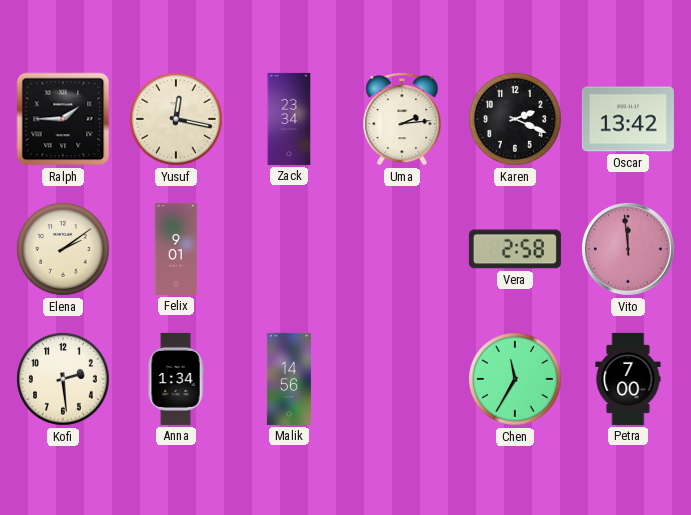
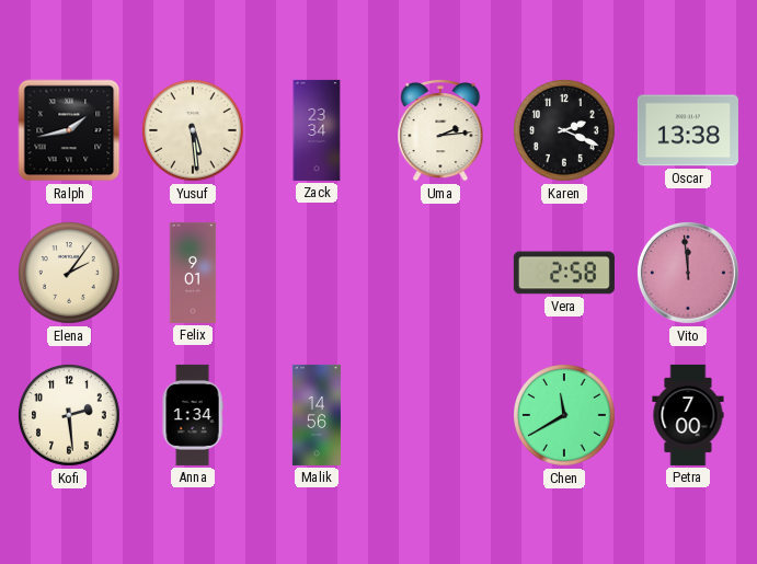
Ralph: 1:45 -> 1:43 (69, 130)
Yusuf: 12:17 -> 5:29 (194, 131)
Oscar: 13:42 -> 13:38 (688, 130)
Elena: 2:09 -> 2:06 (70, 274)
Chen: 11:35 -> 11:40 (565, 416)
